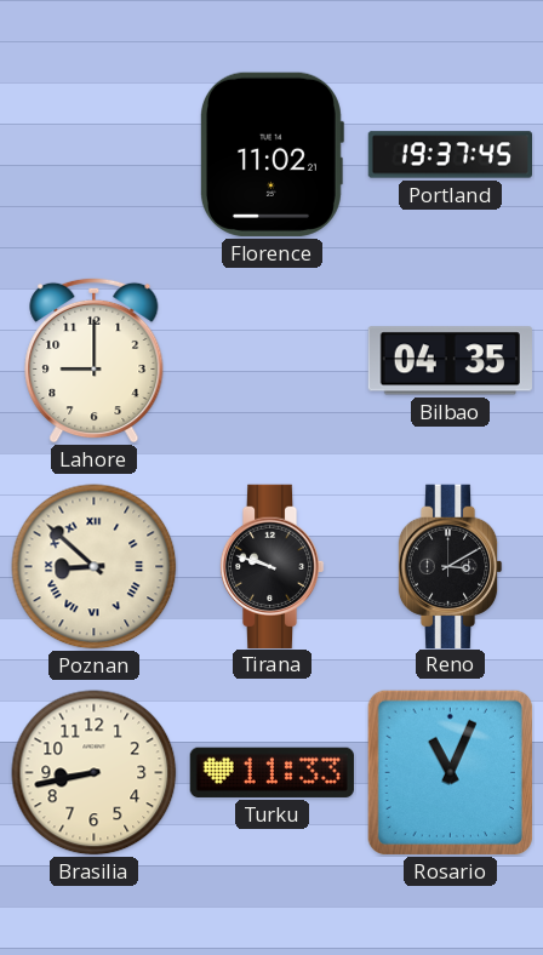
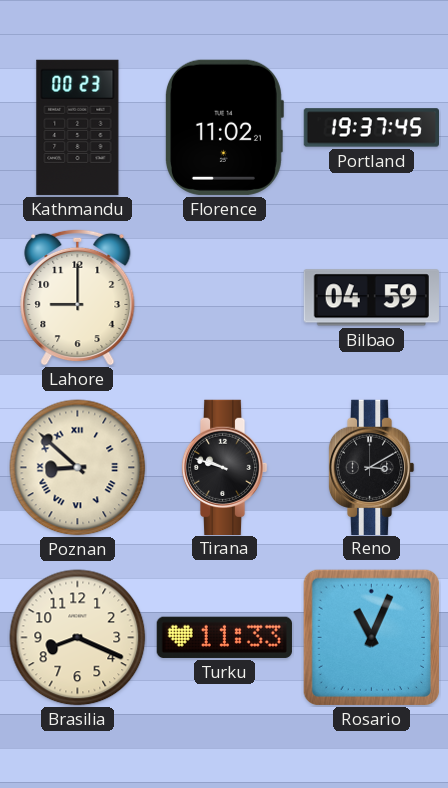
Kathmandu: none -> 00:23 (78, 127)
Bilbao: 04:35 -> 04:59 (371, 298)
Brasilia: 8:43 -> 8:19 (78, 638)
